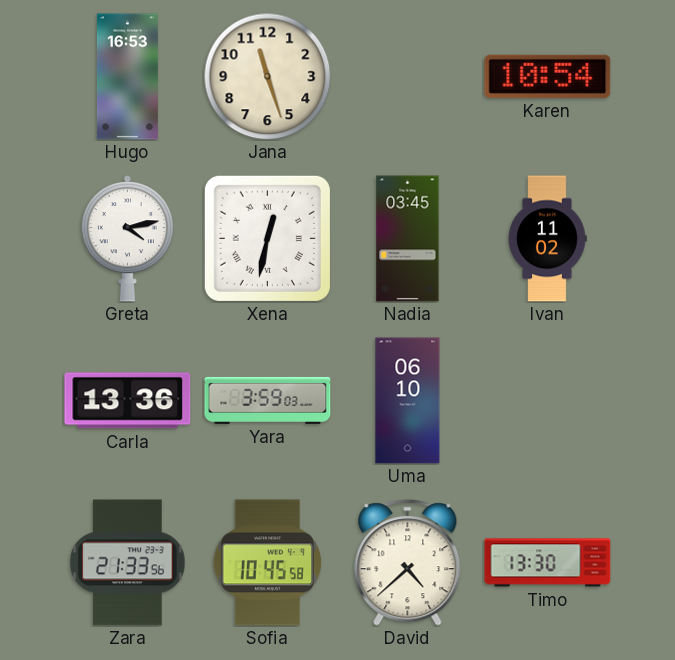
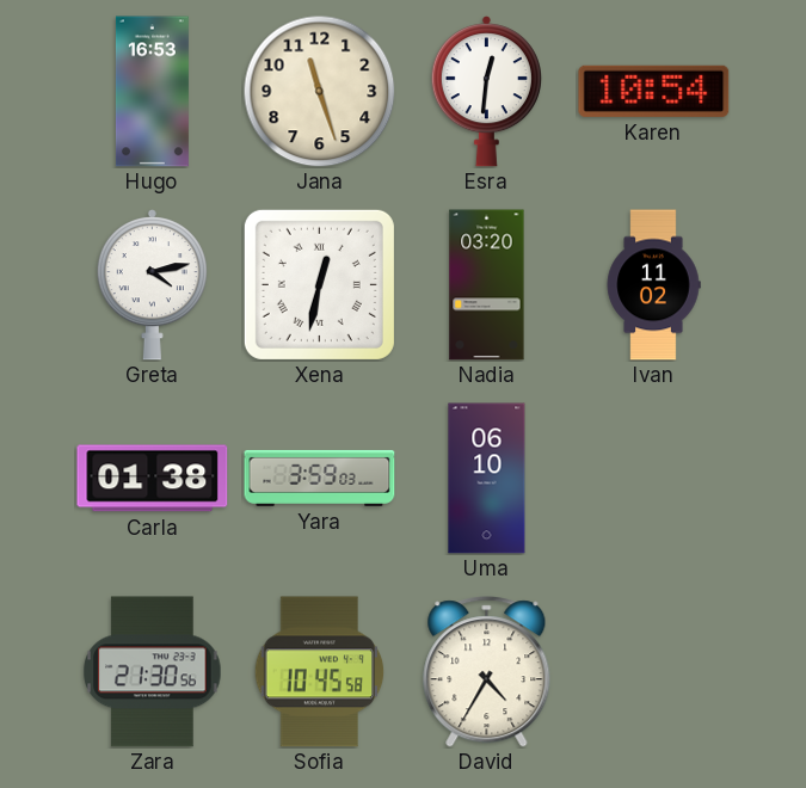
Esra: none -> 12:31 (486, 92)
Nadia: 03:45 -> 03:20 (487, 285)
Carla: 13:36 -> 01:38 (153, 479)
Zara: 21:33 -> 21:30 (153, 672)
David: 4:38 -> 4:35 (487, 672)
Timo: 13:30 -> none (548, 563)
